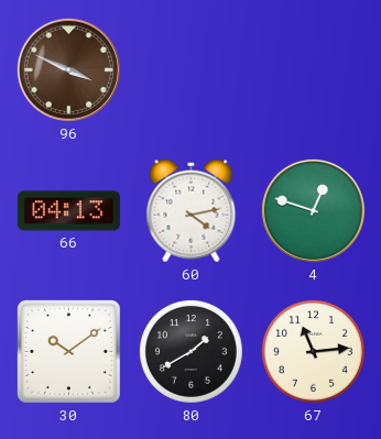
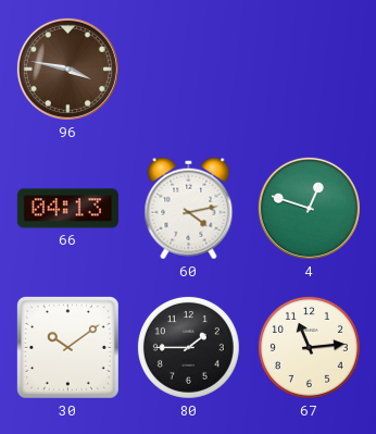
96: 3:49 -> 3:47 (67, 69)
80: 1:40 -> 1:45 (188, 347)
